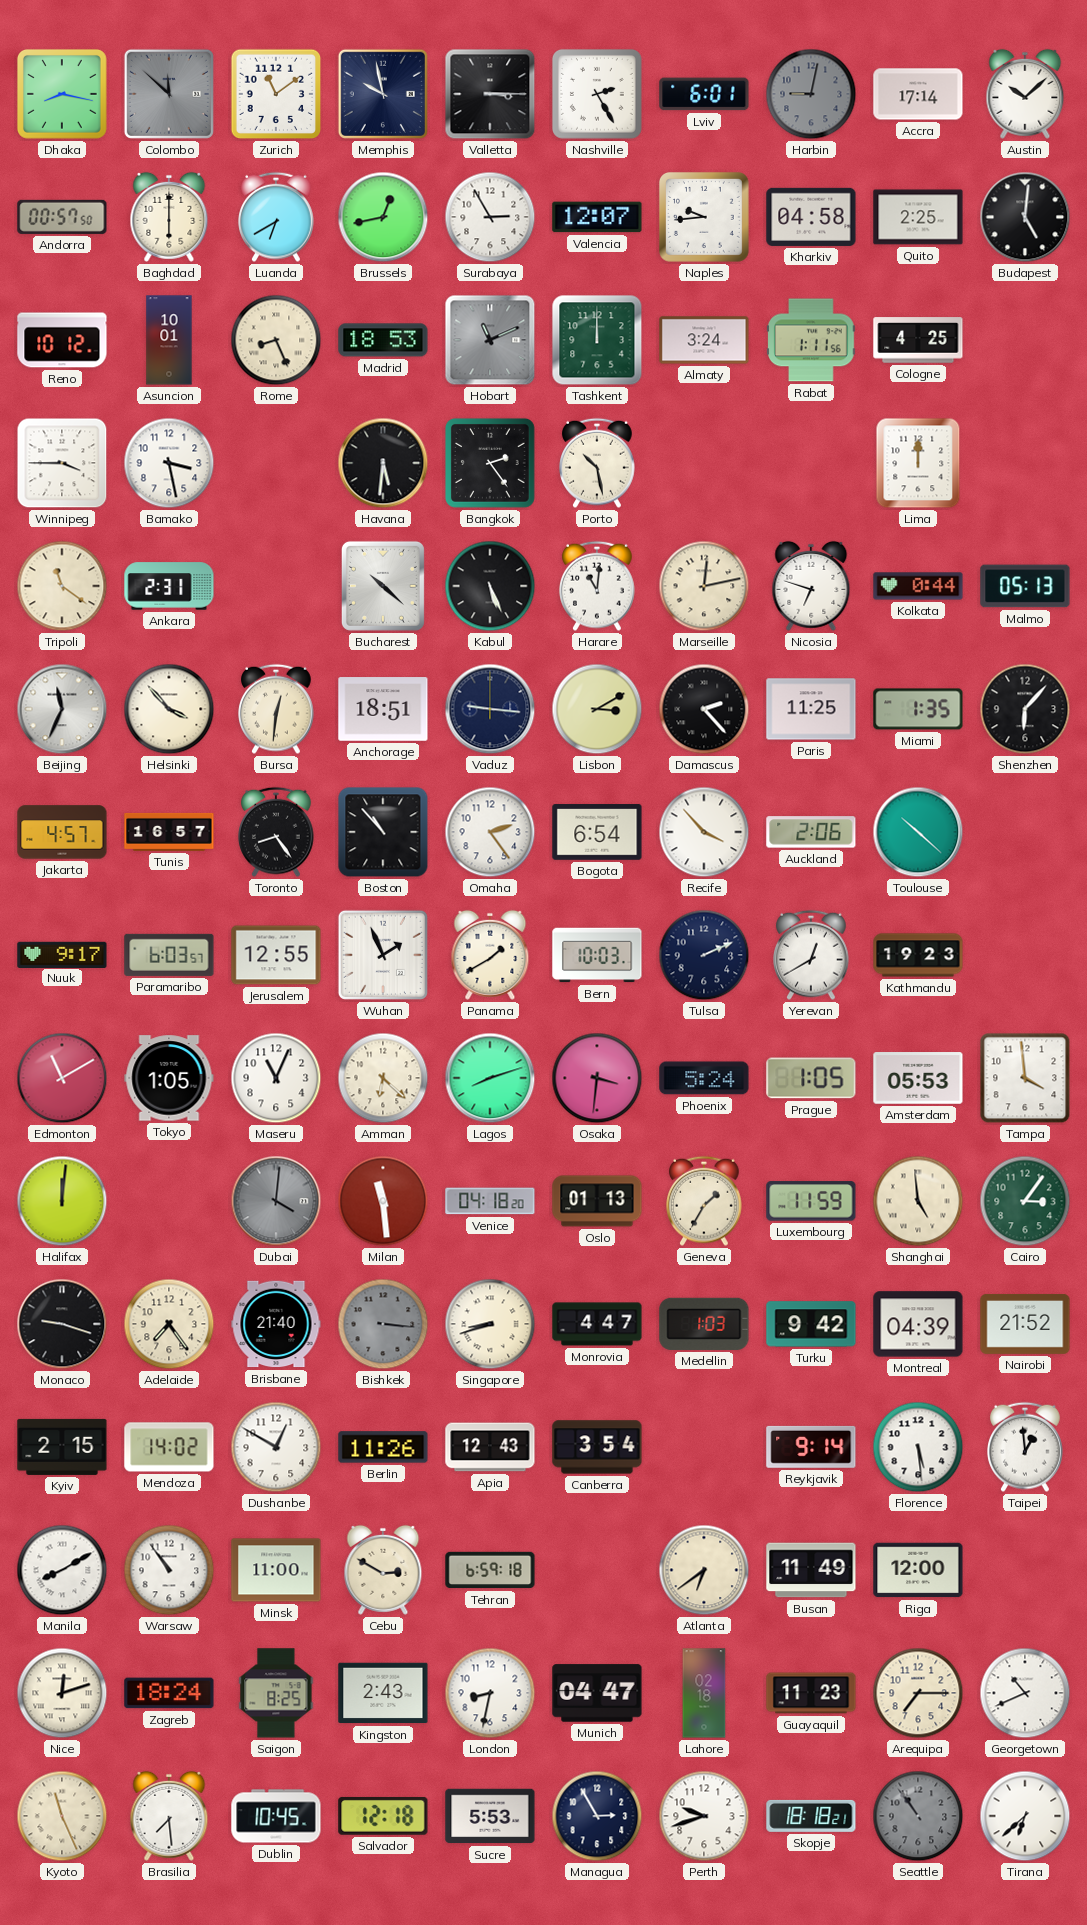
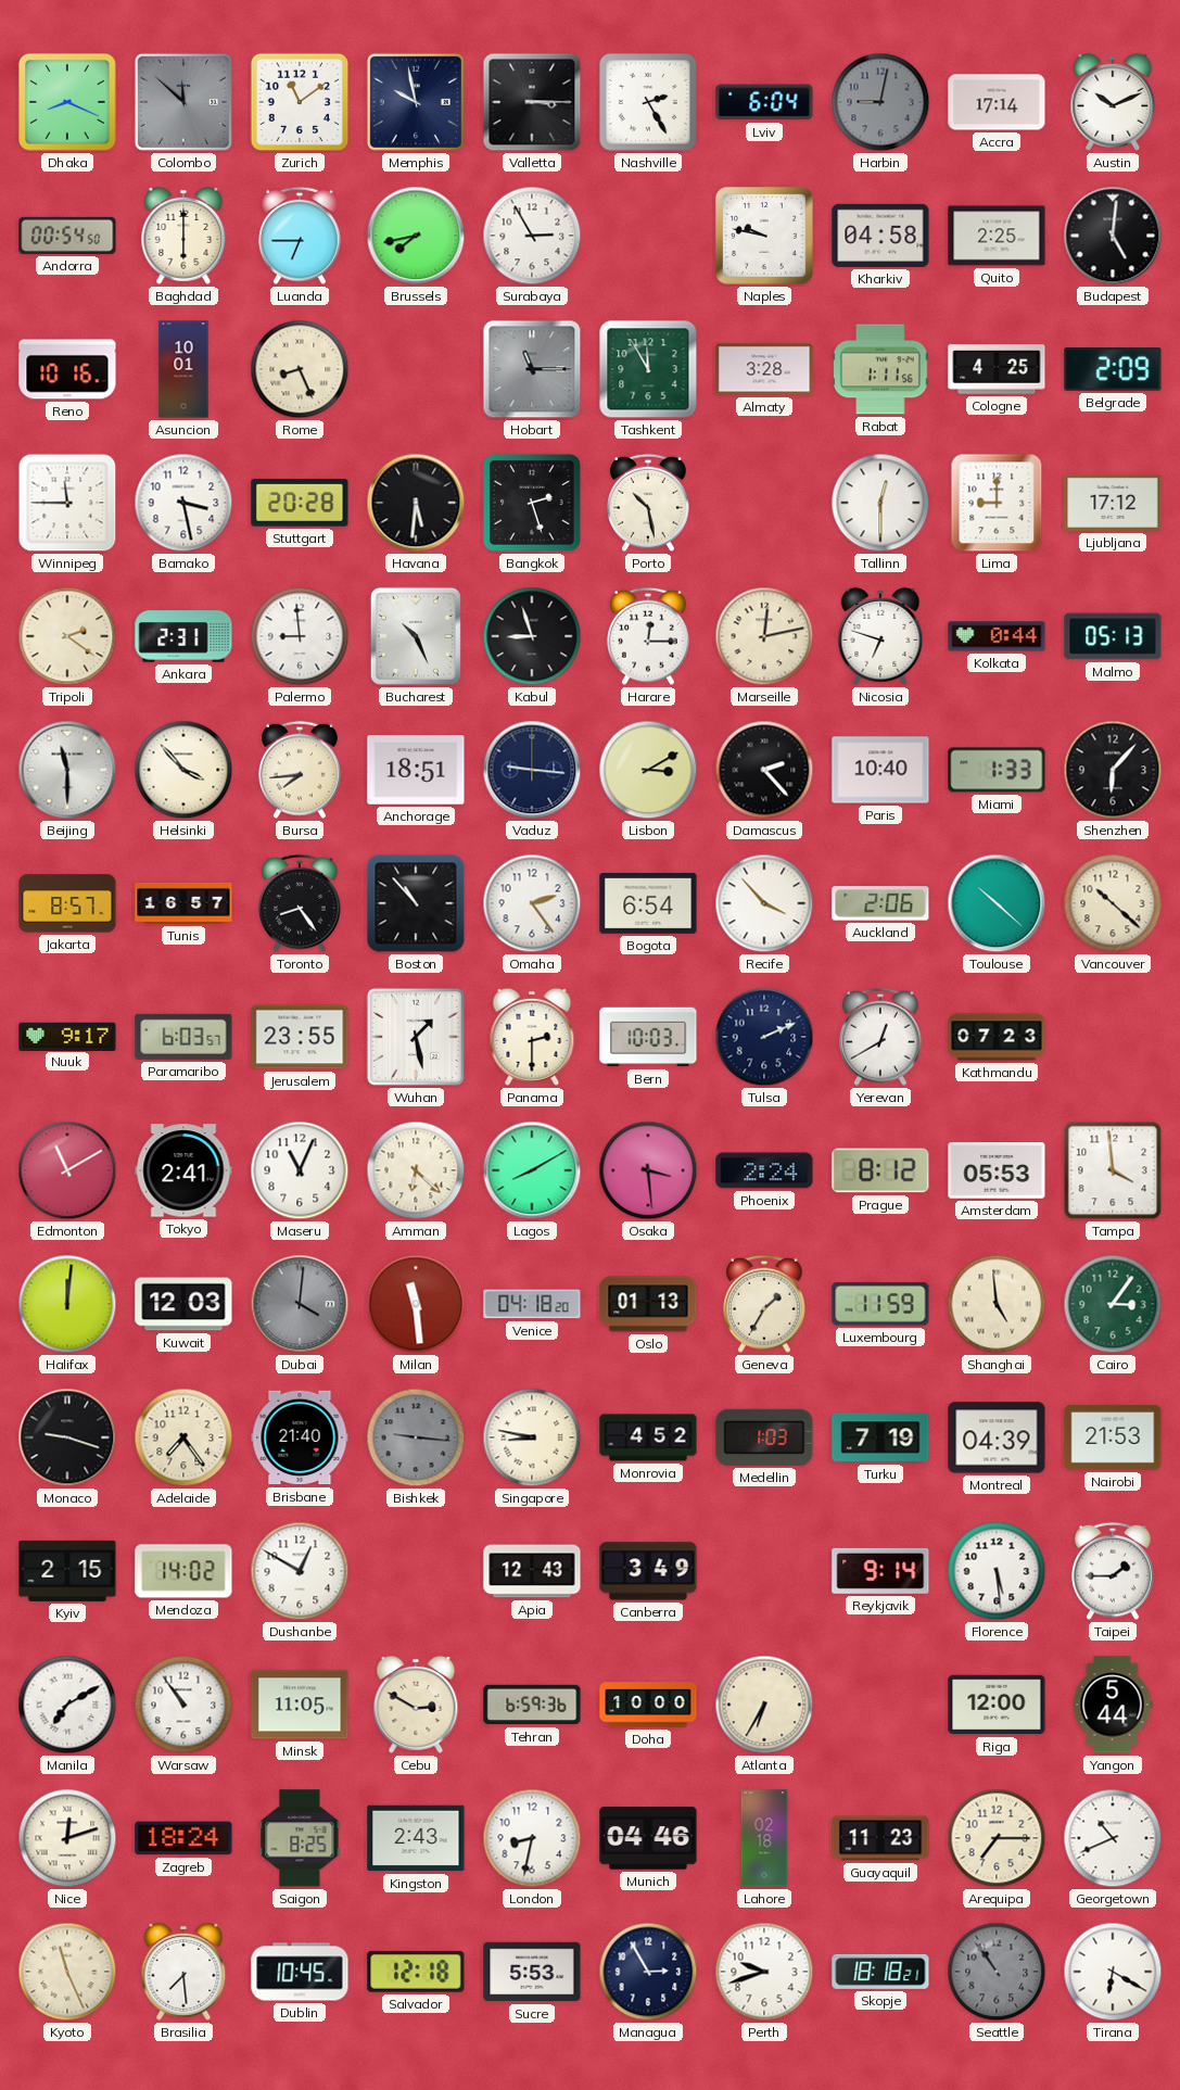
Dhaka: 8:17 -> 8:19 (67, 102)
Lviv: 6:01 -> 6:04 (764, 102)
Austin: 10:08 -> 10:11 (1113, 102)
Andorra: 00:57 -> 00:54 (67, 236)
Luanda: 6:40 -> 6:45 (301, 236)
Brussels: 12:43 -> 7:43 (416, 236)
Valencia: 12:07 -> none (597, 217)
Naples: 9:44 -> 9:47 (764, 236)
Reno: 10:12 -> 10:16 (67, 369)
Madrid: 18:53 -> none (383, 340)
Hobart: 11:11 -> 11:15 (532, 369)
Tashkent: 12:00 -> 11:55 (648, 369)
Almaty: 3:24 -> 3:28 (764, 369)
Belgrade: none -> 2:09 (1113, 369)
Winnipeg: 3:45 -> 11:45 (67, 503)
Stuttgart: none -> 20:28 (300, 503)
Bangkok: 2:24 -> 2:27 (532, 503)
Tallinn: none -> 12:30 (880, 503)
Lima: 12:00 -> 9:00 (997, 503)
Ljubljana: none -> 17:12 (1113, 503)
Tripoli: 11:21 -> 2:21 (67, 636)
Palermo: none -> 8:59 (300, 636)
Bucharest: 10:22 -> 10:26 (416, 636)
Kabul: 5:26 -> 8:57 (532, 636)
Harare: 11:01 -> 12:15 (649, 636)
Beijing: 11:34 -> 11:30 (67, 770)
Bursa: 12:31 -> 7:44 (301, 770)
Paris: 11:25 -> 10:40 (880, 770)
Miami: 1:35 -> 1:33 (997, 770)
Jakarta: 4:57 -> 8:57 (67, 903)
Vancouver: none -> 10:22 (1113, 903)
Jerusalem: 12:55 -> 23:55 (300, 1037)
Wuhan: 1:56 -> 1:28 (416, 1037)
Panama: 1:40 -> 2:30 (532, 1037)
Kathmandu: 19:23 -> 07:23 (997, 1037)
Tokyo: 1:05 -> 2:41 (183, 1170)
Lagos: 8:12 -> 8:10 (532, 1170)
Osaka: 3:31 -> 3:29 (648, 1170)
Phoenix: 5:24 -> 2:24 (764, 1170)
Prague: 1:05 -> 8:12 (880, 1170)
Kuwait: none -> 12:03 (183, 1304)
Bishkek: 3:16 -> 9:16 (416, 1437)
Singapore: 8:42 -> 8:47 (532, 1437)
Monrovia: 4:47 -> 4:52 (648, 1437)
Turku: 9:42 -> 7:19 (880, 1437)
Nairobi: 21:52 -> 21:53 (1113, 1437)
Berlin: 11:26 -> none (383, 1447)
Canberra: 3:54 -> 3:49 (648, 1571)
Taipei: 12:59 -> 1:45 (1114, 1571)
Manila: 8:10 -> 7:10 (67, 1705)
Minsk: 11:00 -> 11:05 (300, 1705)
Tehran: 6:59:18 -> 6:59:36 (532, 1705)
Doha: none -> 10:00 (648, 1705)
Atlanta: 6:39 -> 6:35 (764, 1705)
Busan: 11:49 -> none (811, 1570)
Yangon: none -> 5:44 (1113, 1705)
Munich: 04:47 -> 04:46 (648, 1838)
Tirana: 6:38 -> 6:20 (1113, 1972)
